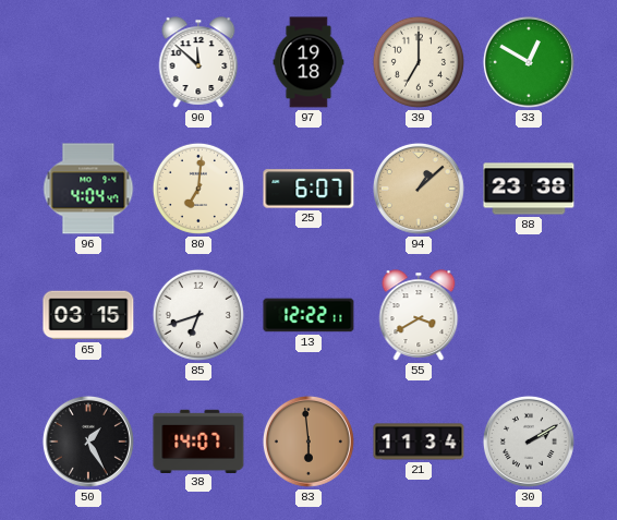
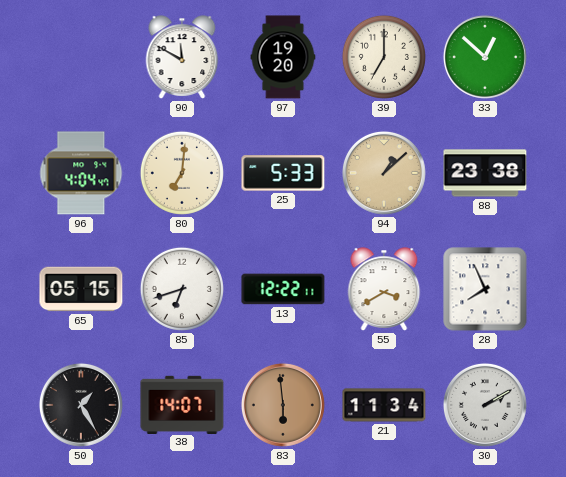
90: 11:52 -> 11:50 (182, 57)
97: 19:18 -> 19:20 (283, 57)
33: 12:50 -> 12:52 (485, 57)
25: 6:07 -> 5:33 (283, 173)
65: 03:15 -> 05:15 (81, 289)
28: none -> 7:56 (485, 289)
